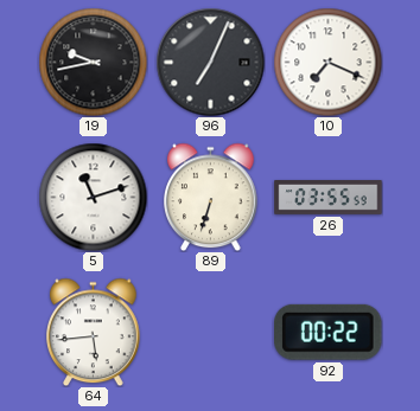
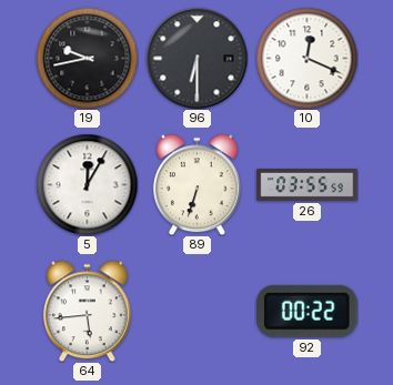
96: 7:04 -> 6:30 (196, 58)
10: 7:19 -> 12:19 (306, 58)
5: 11:12 -> 12:05 (87, 184)
